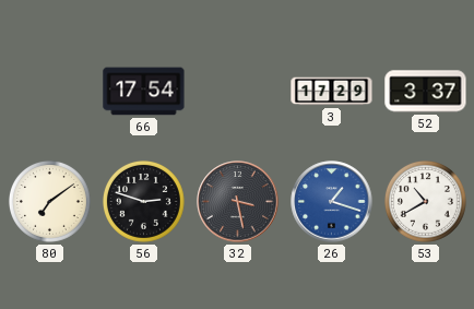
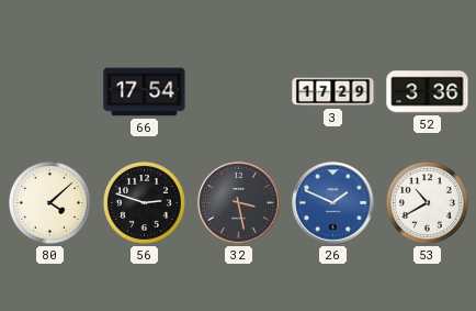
52: 3:37 -> 3:36 (428, 92)
80: 7:09 -> 4:08 (49, 202)
26: 1:18 -> 1:49 (333, 203)
